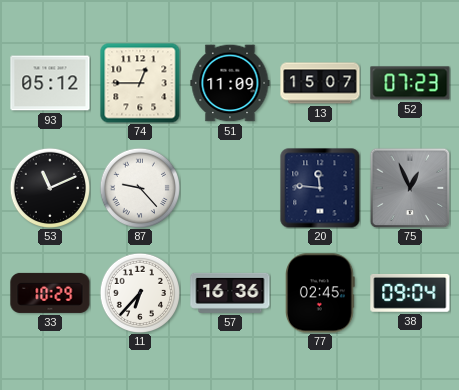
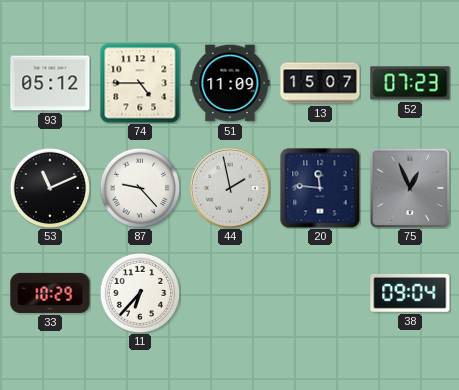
74: 12:45 -> 4:45 (140, 83)
44: none -> 1:58 (230, 188)
57: 16:36 -> none (230, 293)
77: 02:45 -> none (321, 293)
